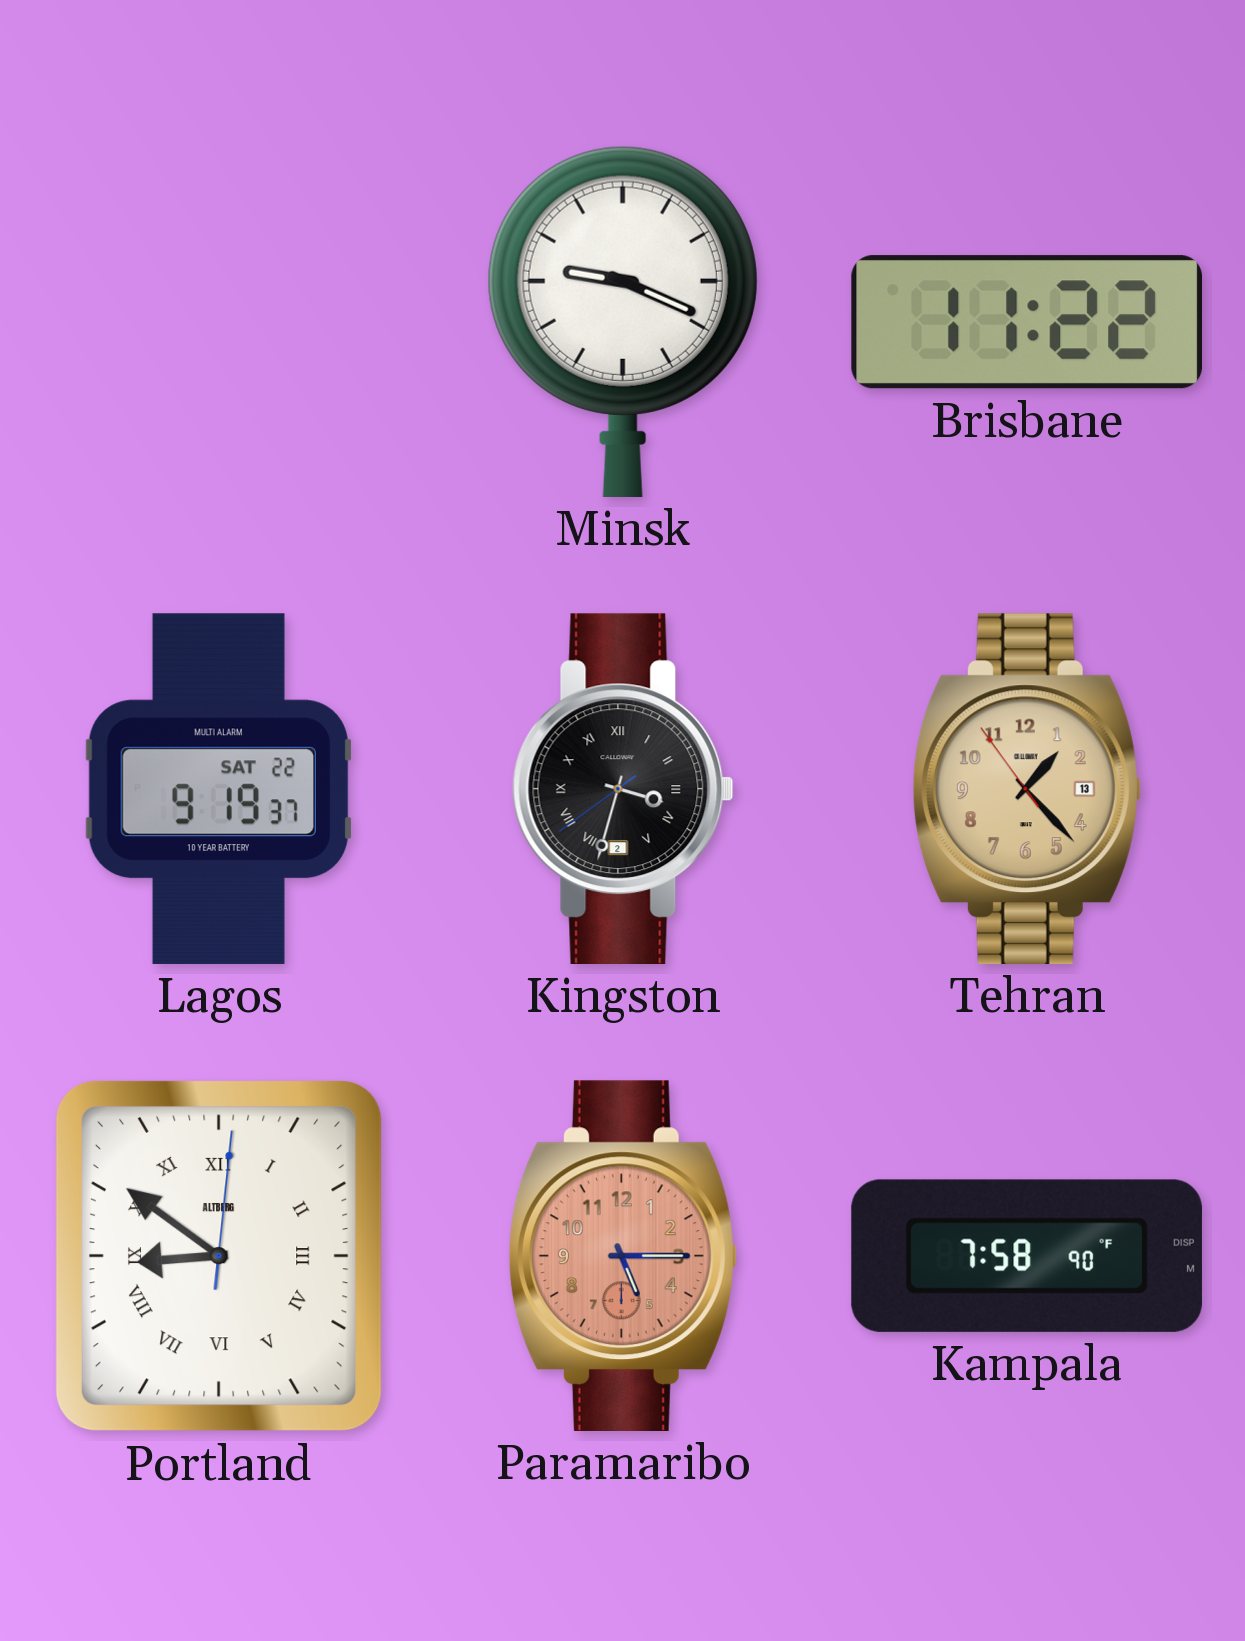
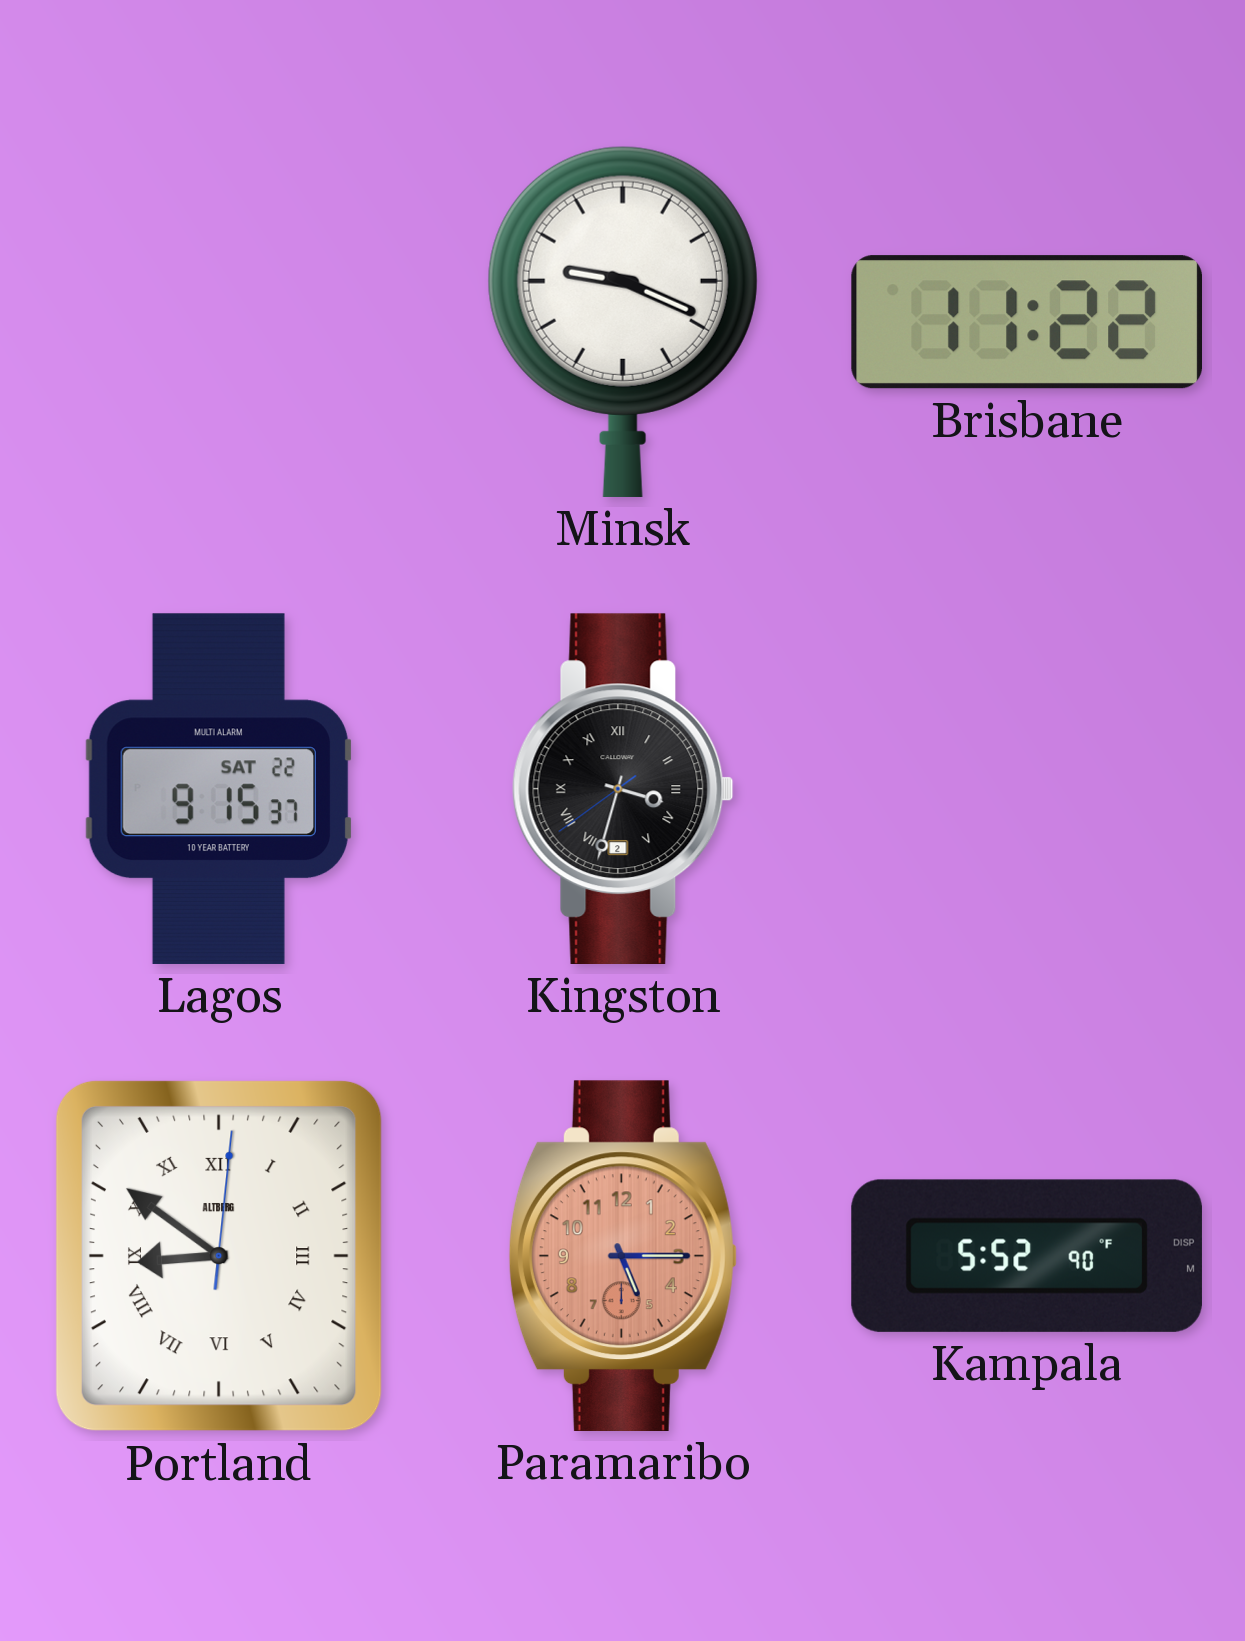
Lagos: 9:19 -> 9:15 (218, 789)
Tehran: 1:22 -> none (1027, 789)
Kampala: 7:58 -> 5:52 (1027, 1256)
